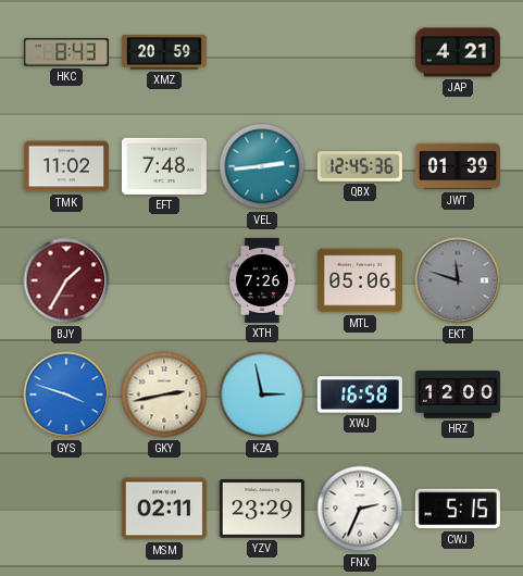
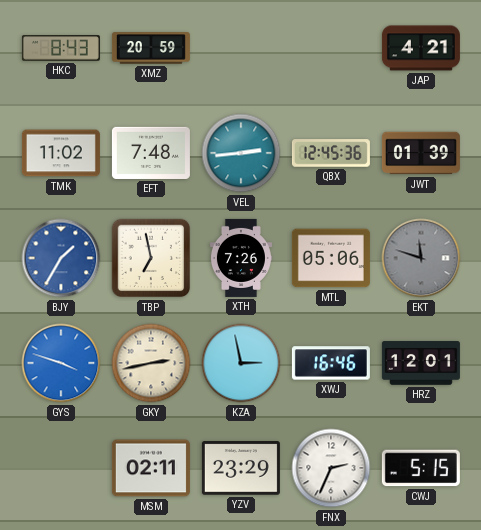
BJY dial: burgundy -> blue (61, 258)
TBP: none -> 6:58 (151, 258)
XWJ: 16:58 -> 16:46 (331, 363)
HRZ: 12:00 -> 12:01 (421, 363)
